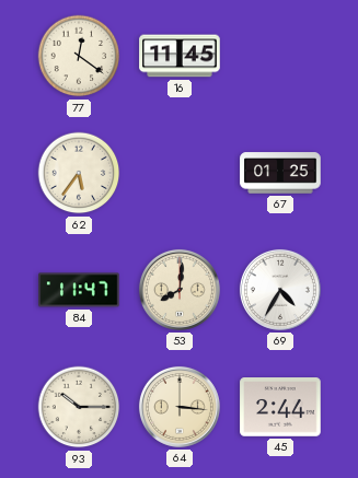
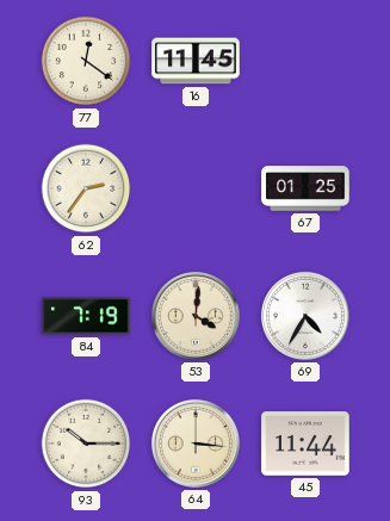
62: 5:36 -> 2:36 (86, 188)
84: 11:47 -> 7:19 (86, 316)
53: 8:01 -> 4:01 (196, 316)
45: 2:44 -> 11:44 (305, 444)
